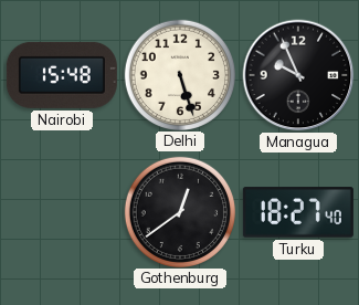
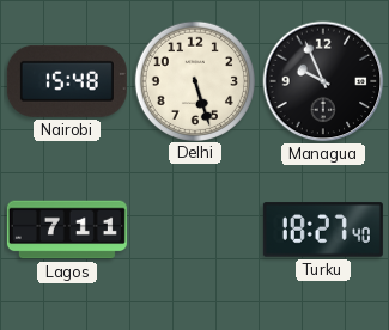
Lagos: none -> 7:11 (67, 230)
Gothenburg: 12:39 -> none (179, 211)
